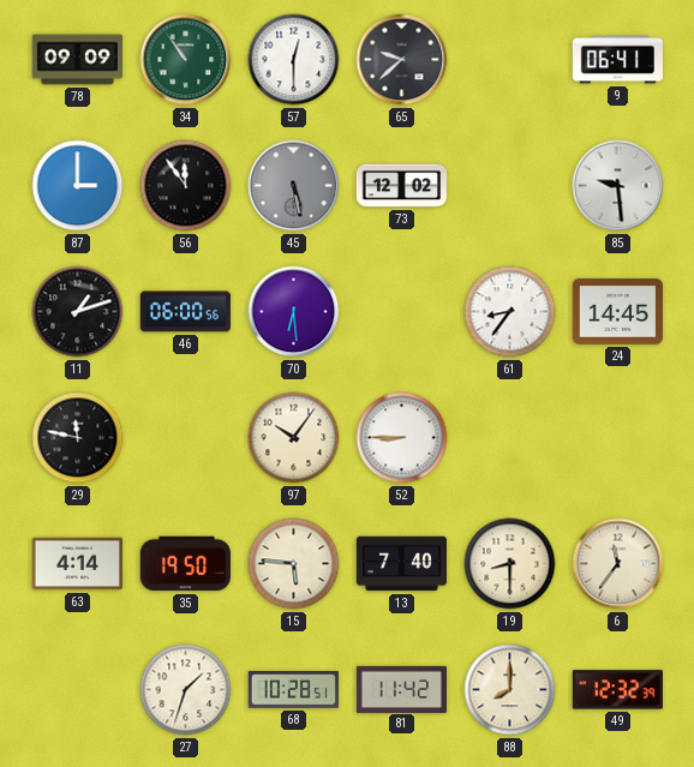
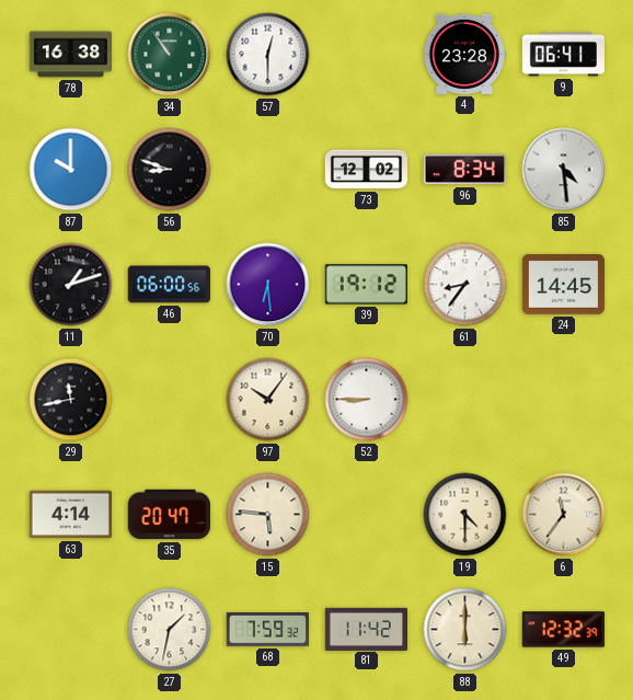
78: 09:09 -> 16:38 (70, 55)
65: 9:38 -> none (402, 60)
4: none -> 23:28 (464, 54)
87: 3:00 -> 10:00 (71, 170)
56: 11:54 -> 8:48 (170, 170)
45: 5:28 -> none (294, 186)
96: none -> 8:34 (464, 170)
85: 9:29 -> 4:29 (564, 170)
39: none -> 19:12 (366, 285)
29: 11:47 -> 11:43 (71, 400)
35: 19:50 -> 20:47 (169, 515)
13: 7:40 -> none (401, 564)
19: 8:30 -> 4:30 (465, 515)
27: 1:33 -> 1:32 (170, 630)
68: 10:28 -> 7:59 (267, 630)
88: 8:00 -> 6:00 (465, 630)
